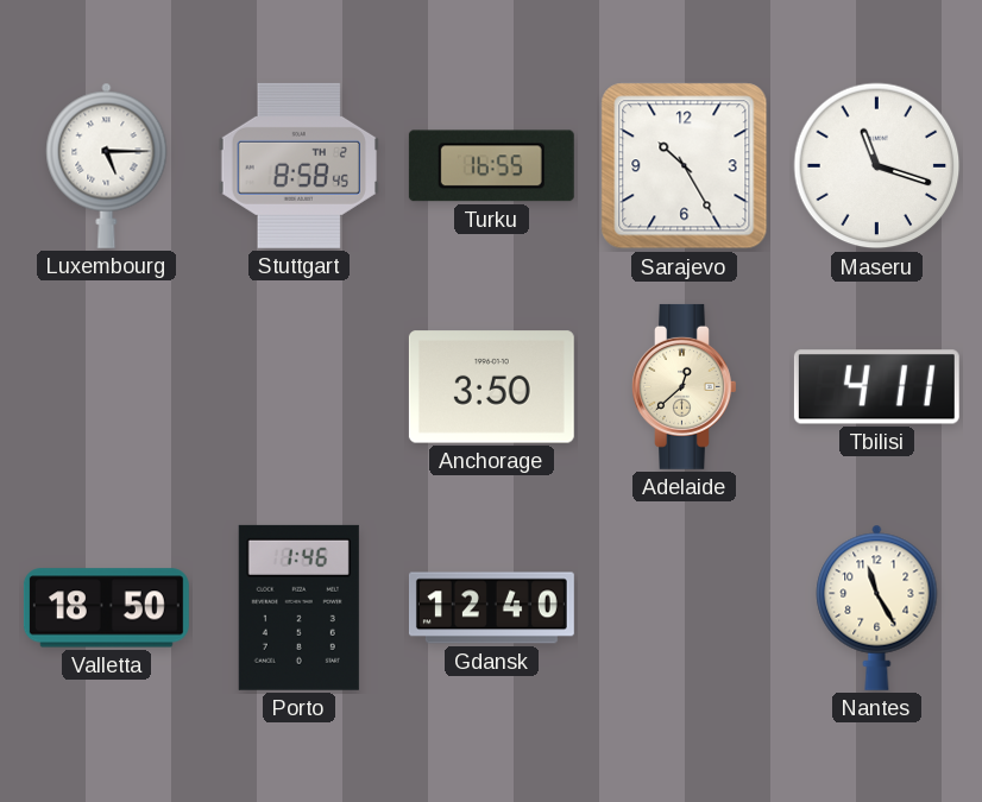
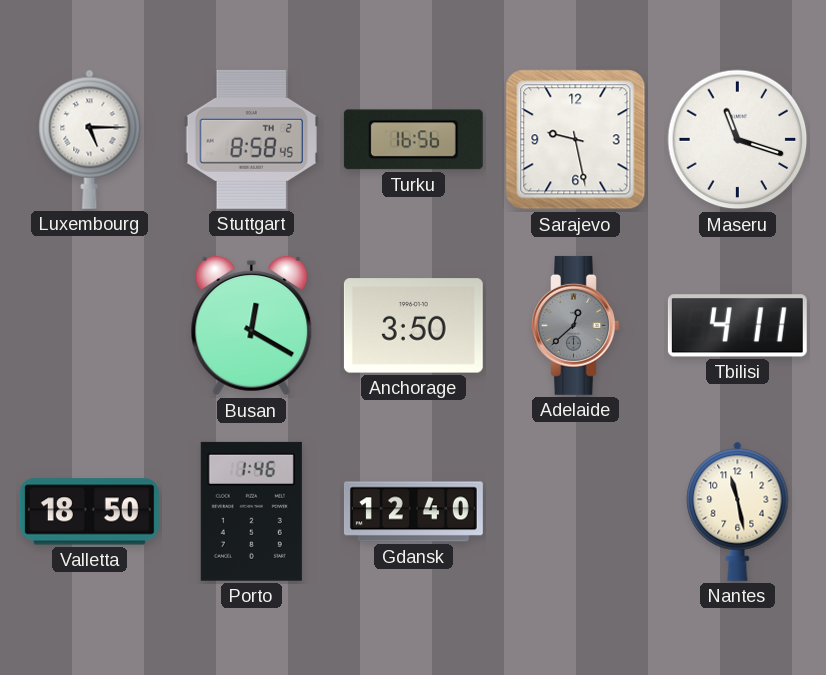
Turku: 16:55 -> 16:56 (413, 140)
Sarajevo: 10:25 -> 9:28 (576, 140)
Busan: none -> 12:20 (252, 326)
Adelaide dial: cream -> grey (576, 325)
Nantes: 11:25 -> 11:28 (738, 511)
